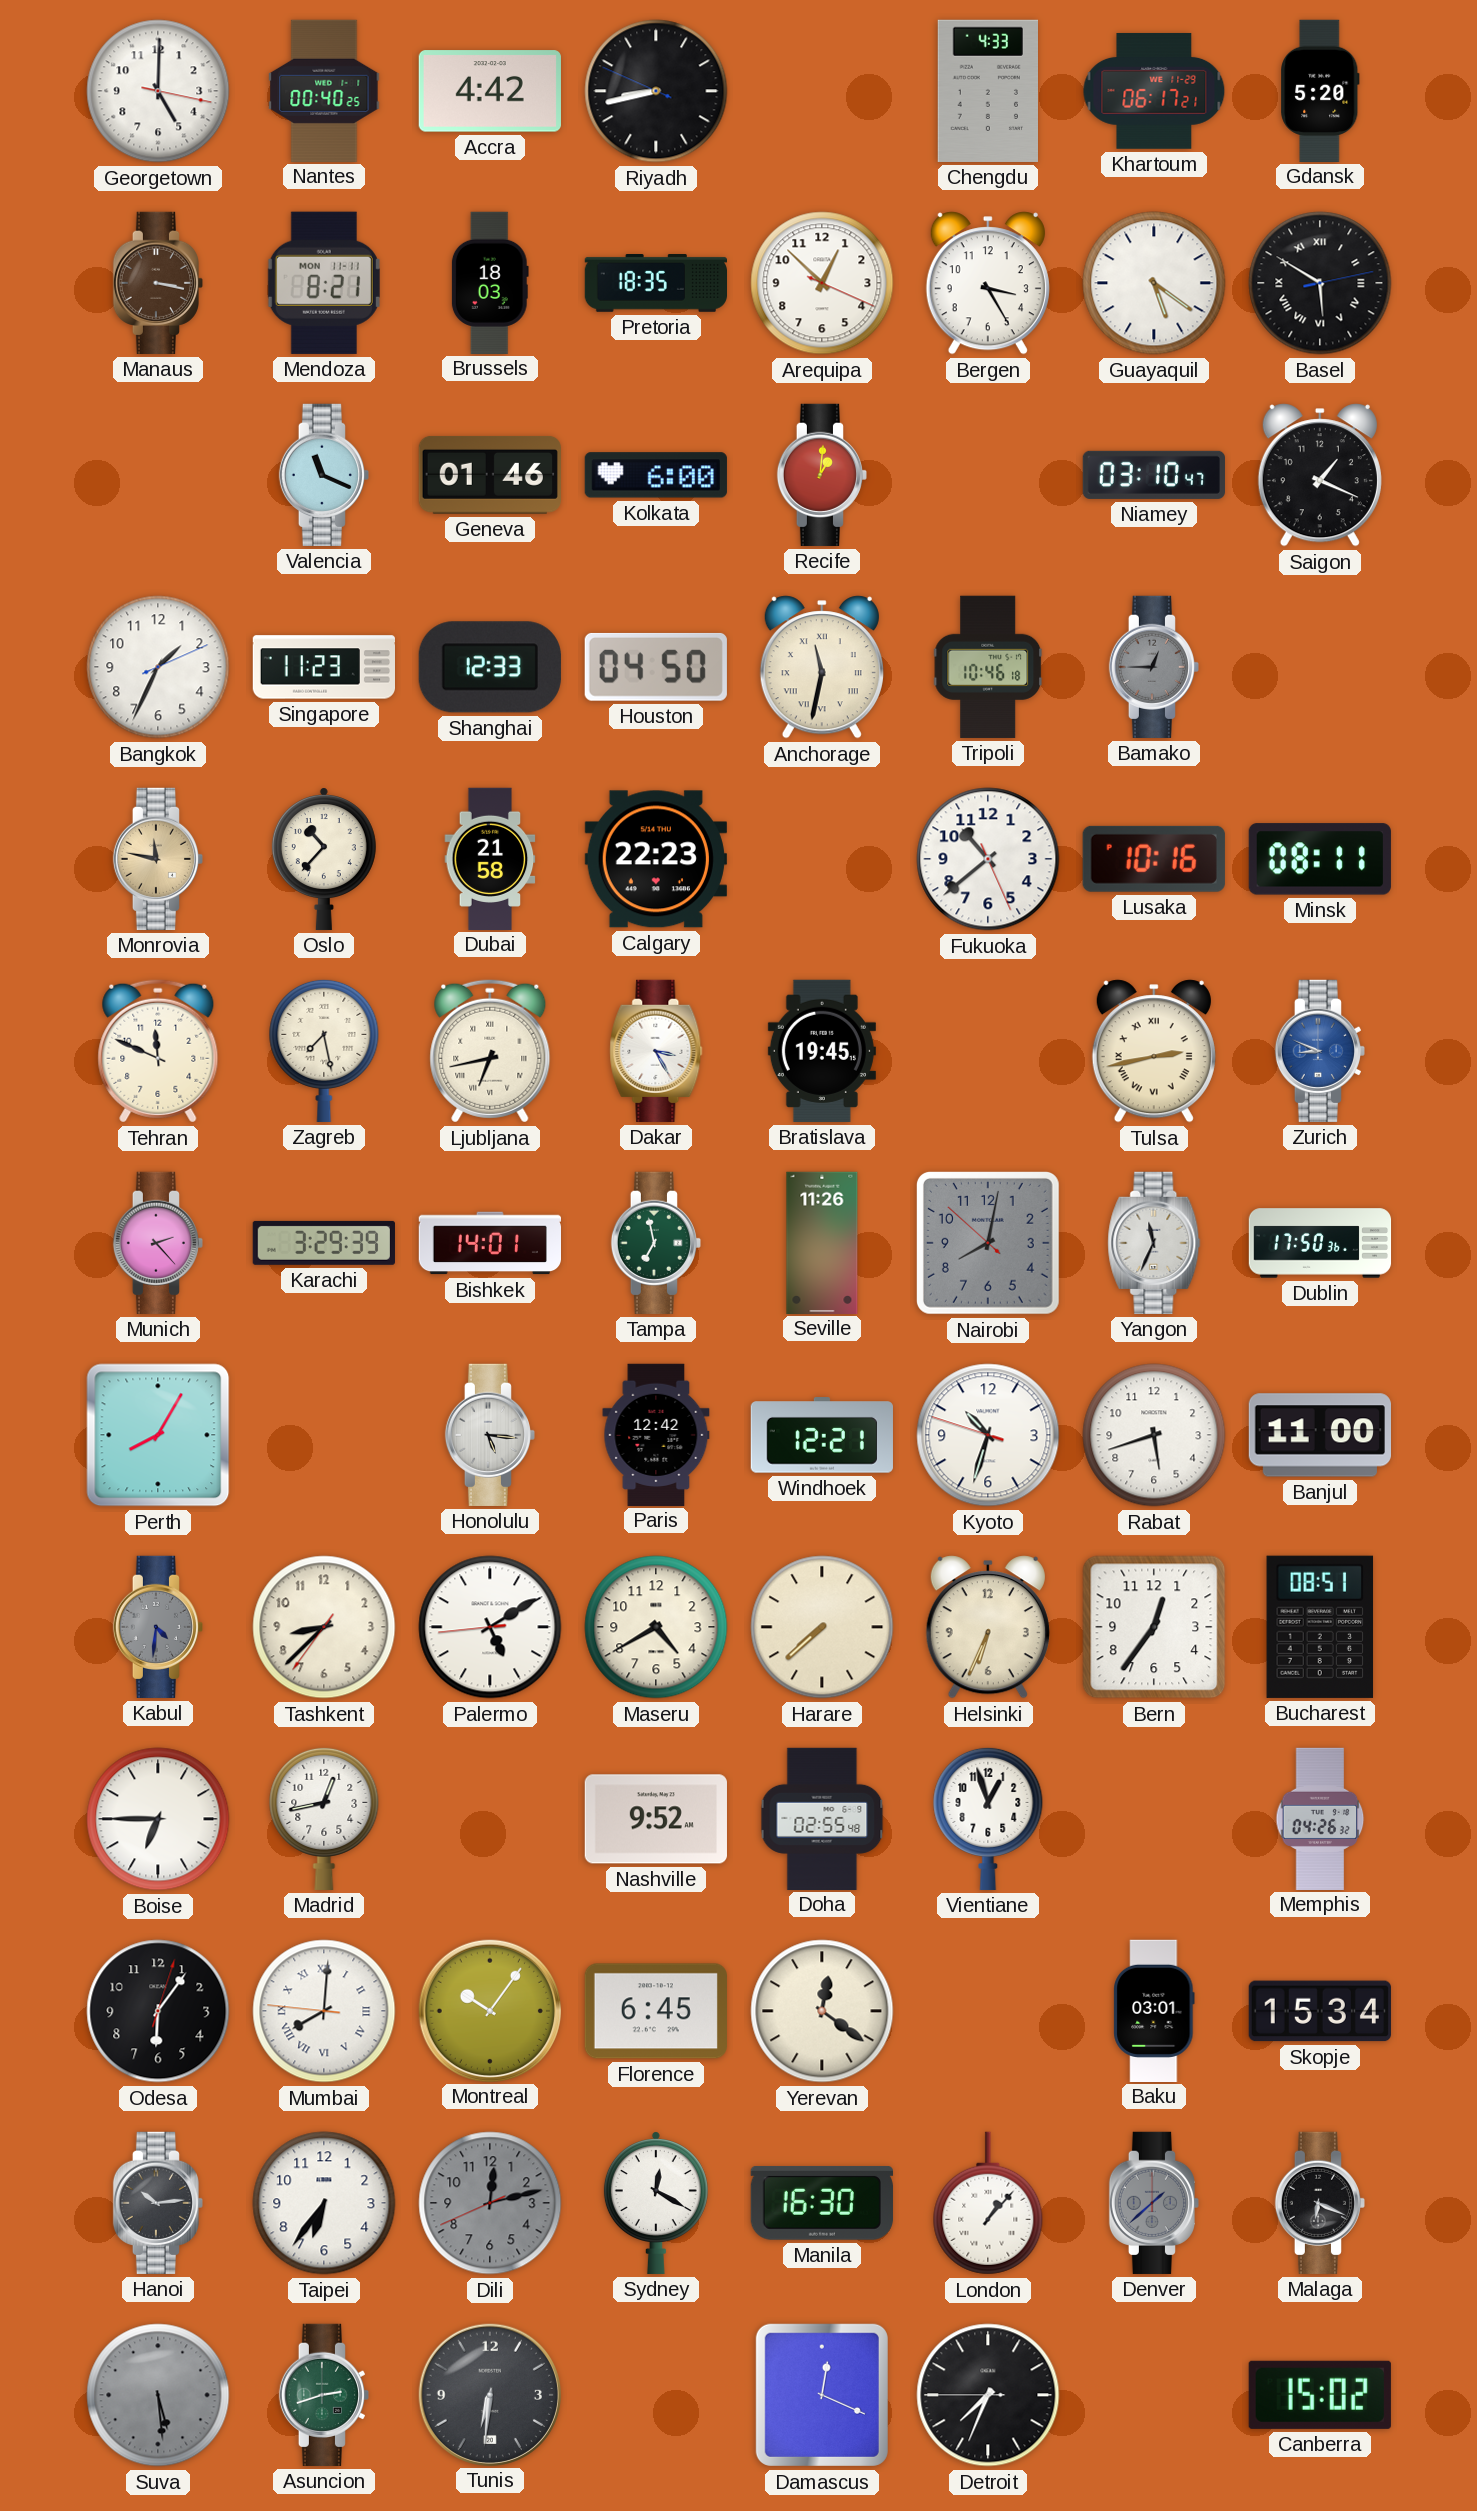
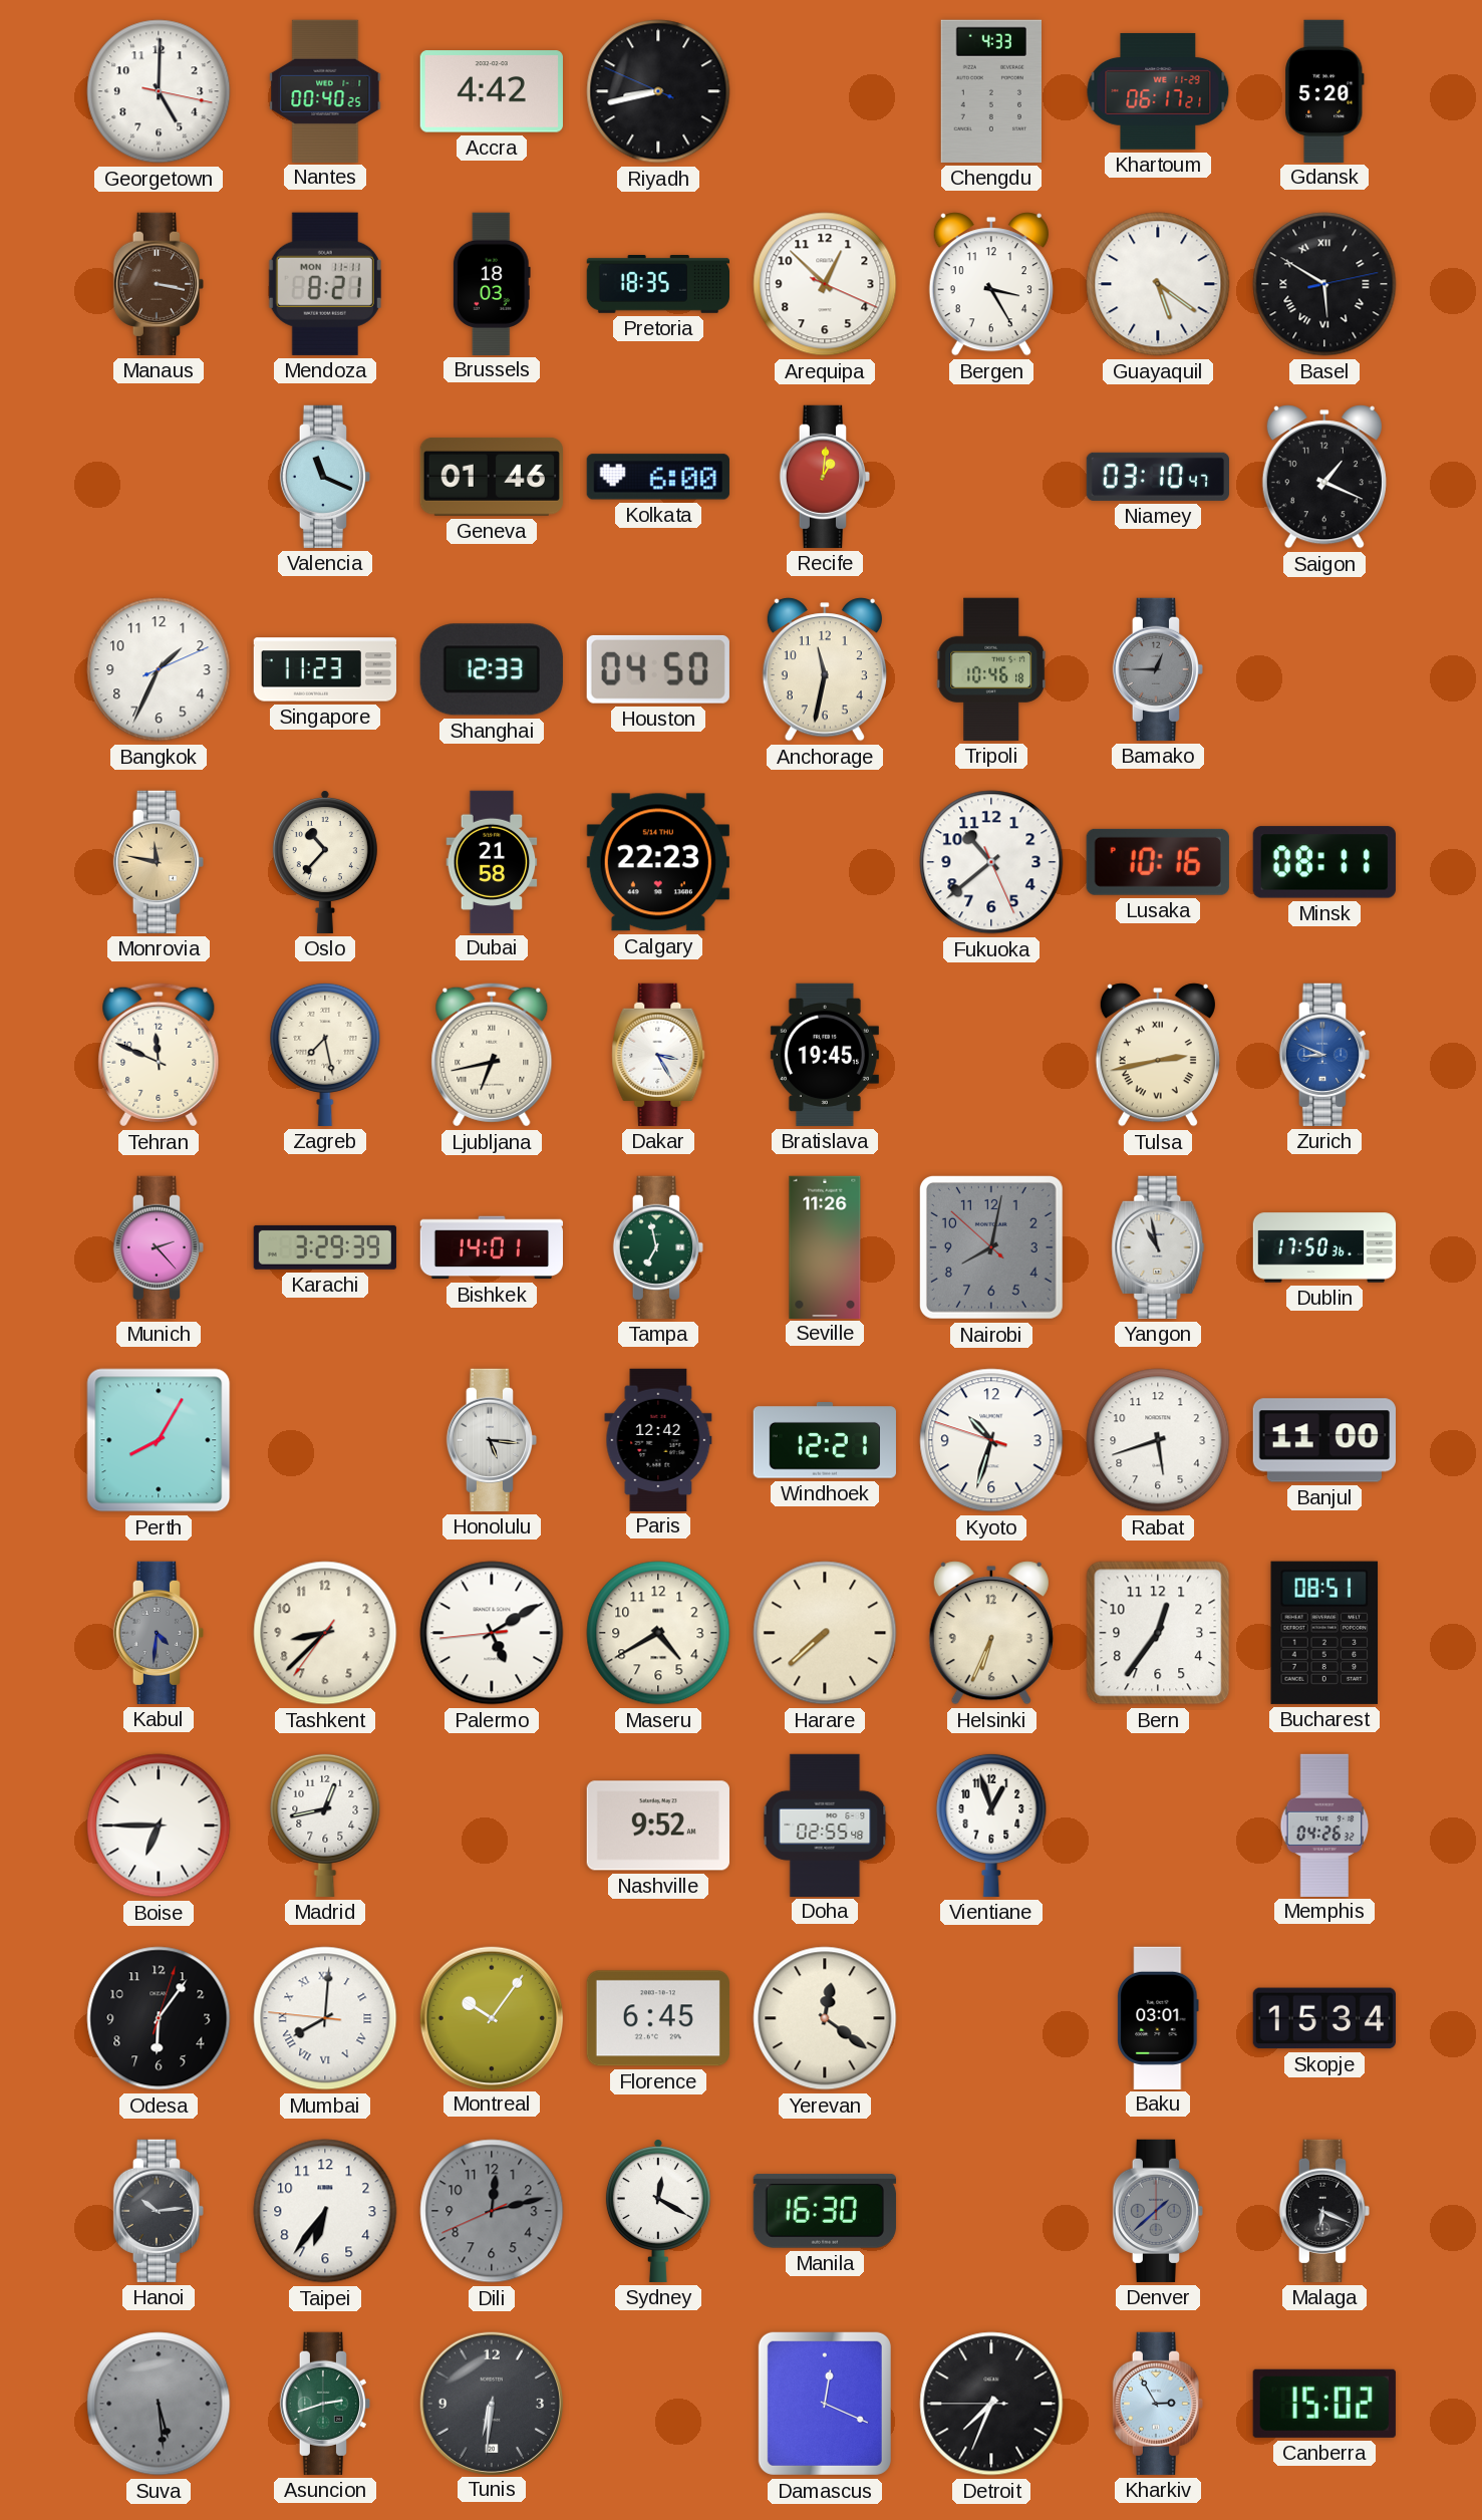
Anchorage numerals: Roman -> Arabic (825, 669)
Yangon: 11:34 -> 10:58 (1158, 1247)
London: 1:07 -> none (988, 2203)
Kharkiv: none -> 2:55 (1157, 2404)
